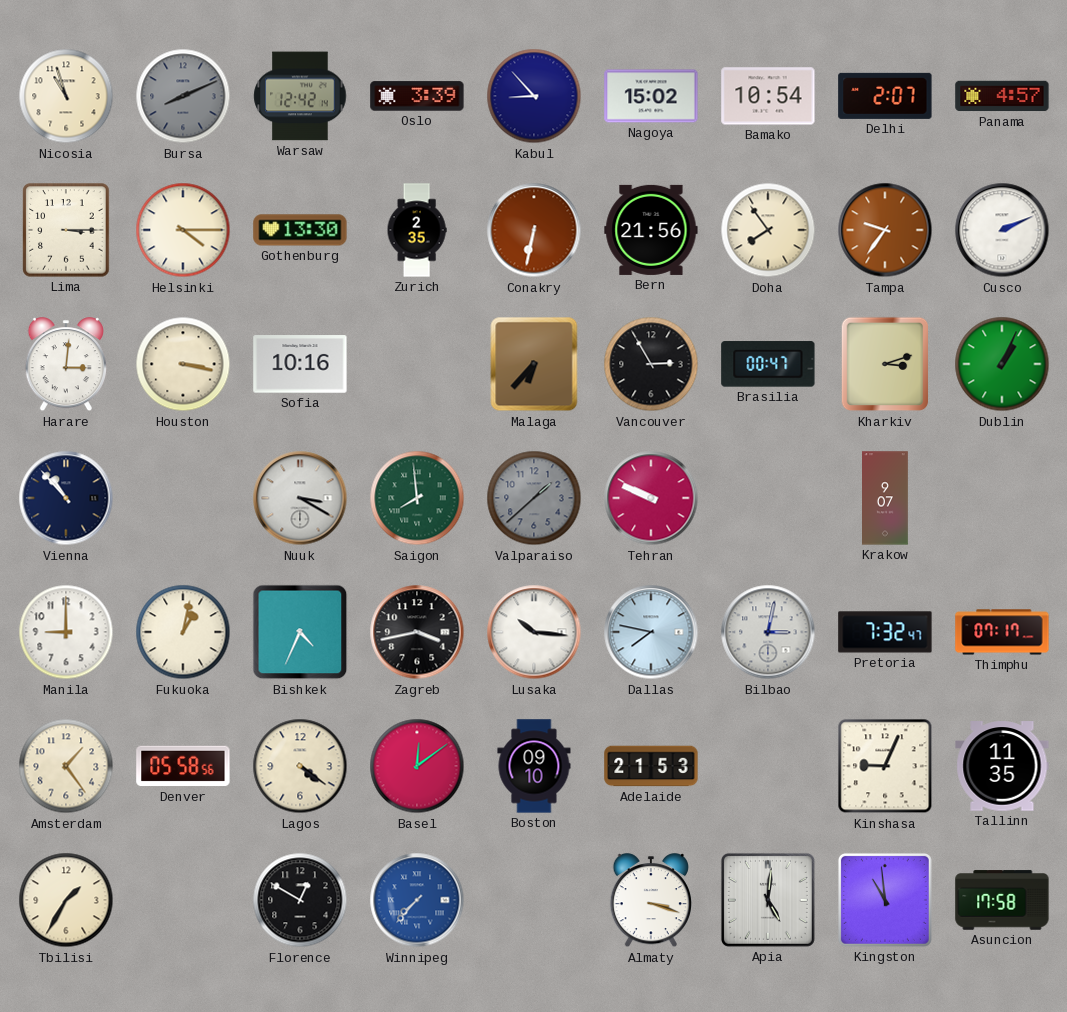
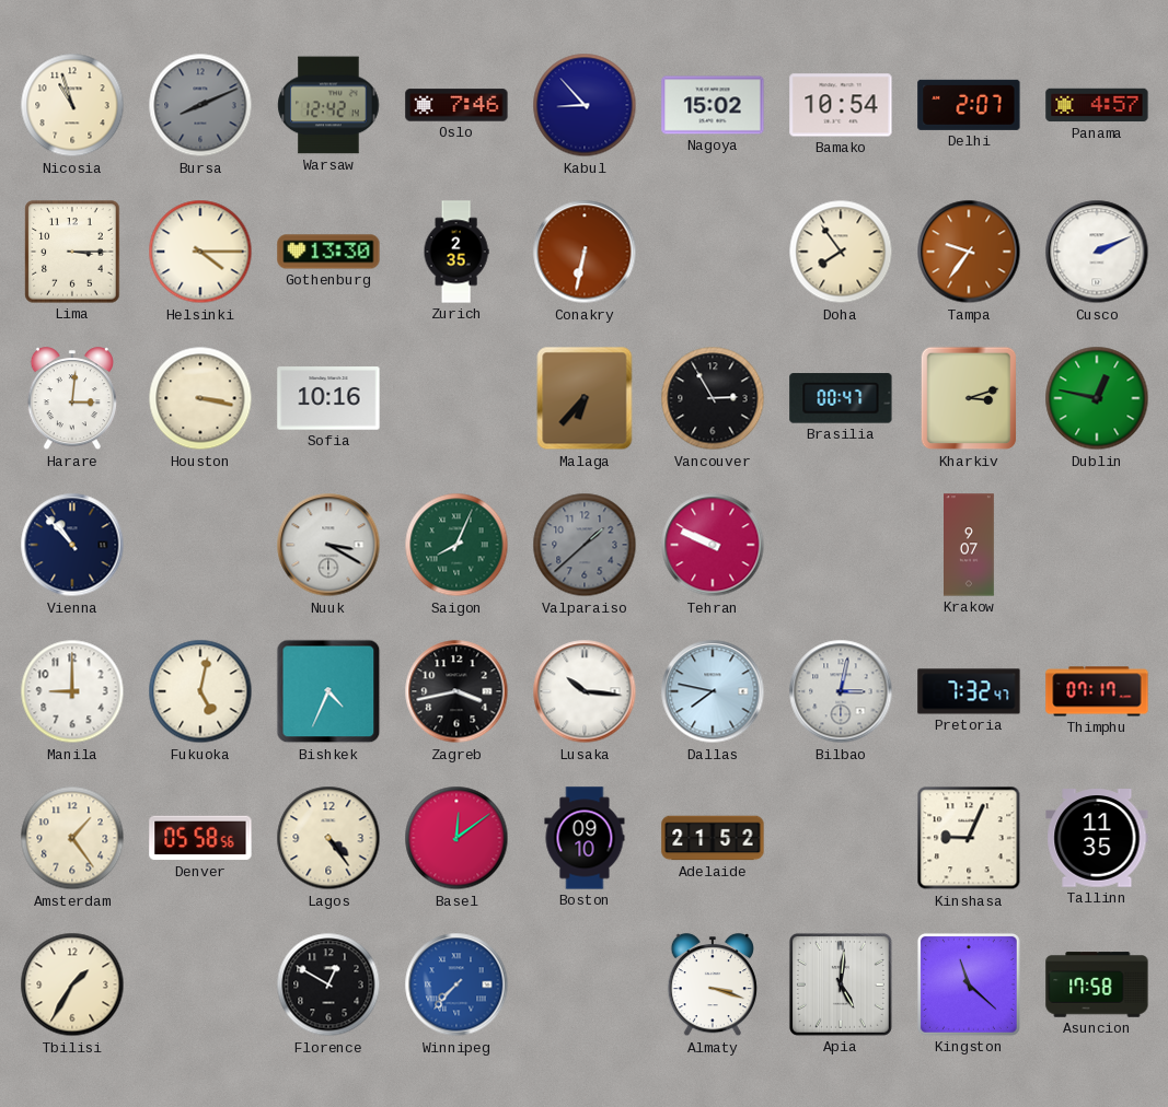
Oslo: 3:39 -> 7:46 (456, 105)
Bern: 21:56 -> none (651, 230)
Dublin: 1:04 -> 12:47 (1097, 398)
Saigon: 7:59 -> 8:04 (456, 545)
Fukuoka: 1:02 -> 5:02 (200, 691)
Lagos: 4:21 -> 4:24 (328, 838)
Adelaide: 21:53 -> 21:52 (713, 838)
Kingston: 10:59 -> 11:22 (969, 984)
